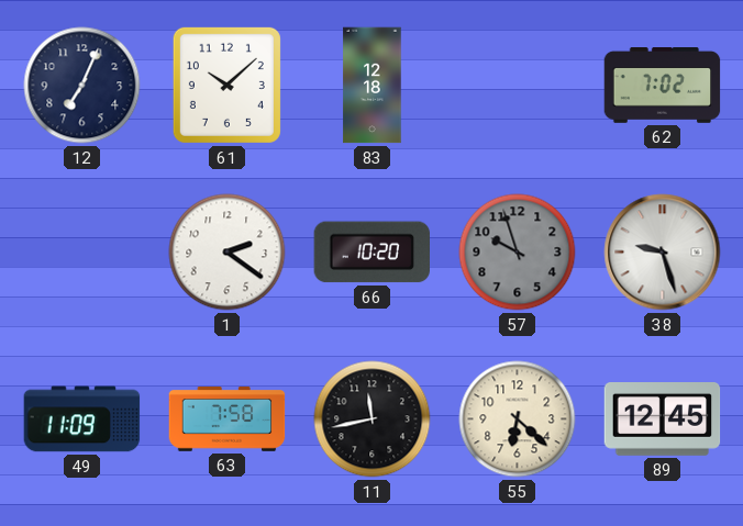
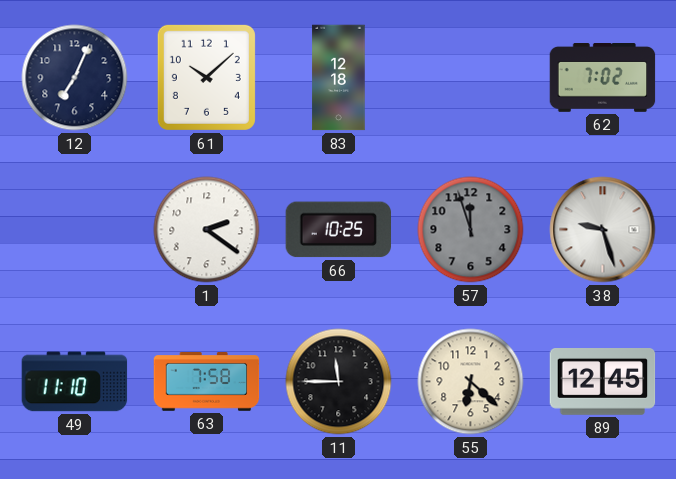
66: 10:20 -> 10:25 (338, 230)
57: 9:57 -> 11:57 (471, 230)
49: 11:09 -> 11:10 (75, 382)
11: 11:43 -> 11:45 (339, 382)
